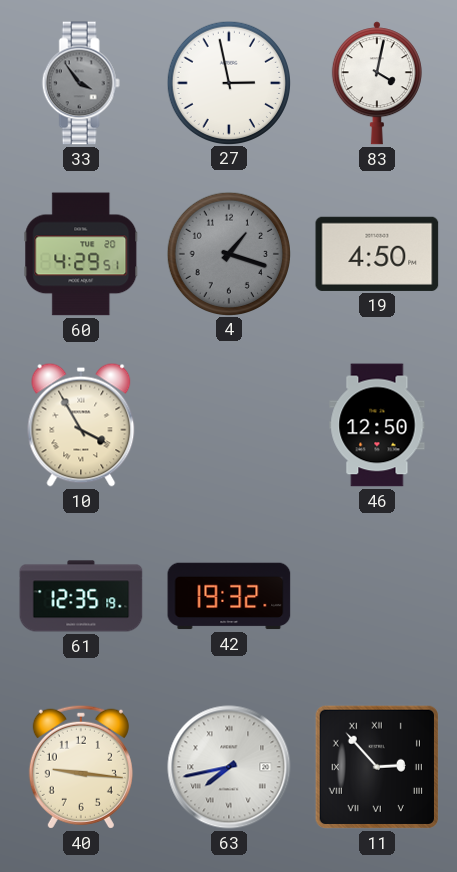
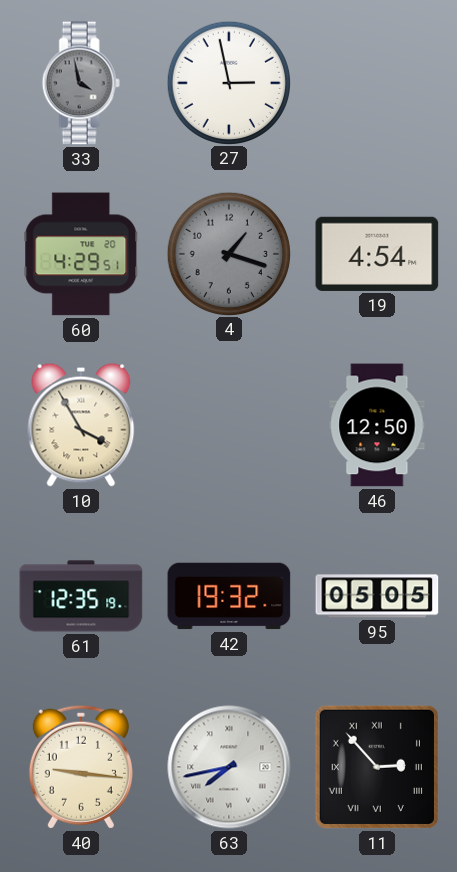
33: 3:54 -> 3:58 (81, 83)
83: 4:02 -> none (377, 83)
19: 4:50 -> 4:54 (377, 254)
95: none -> 05:05 (377, 596)
